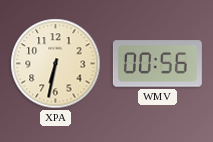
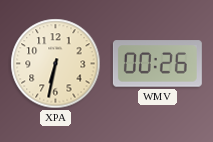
WMV: 00:56 -> 00:26 (157, 64)
